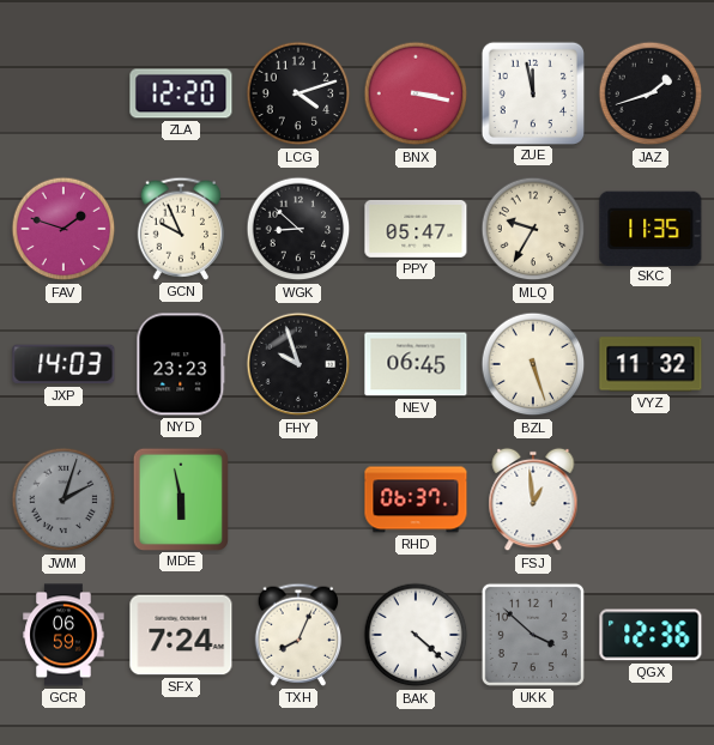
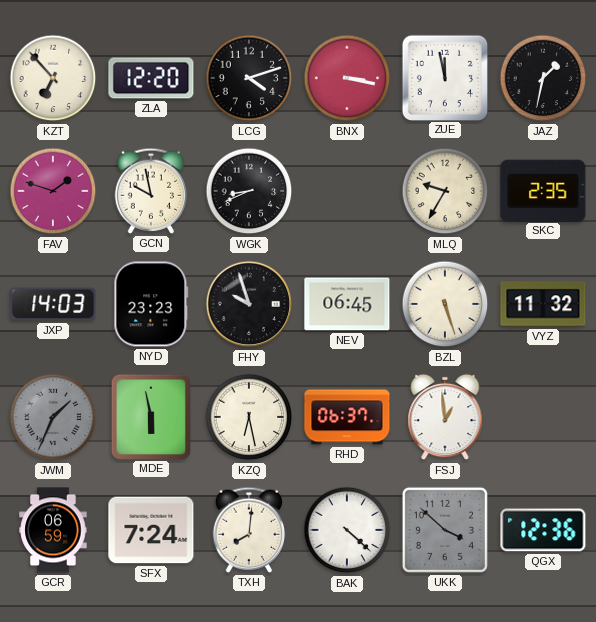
KZT: none -> 6:53 (53, 78)
JAZ: 1:42 -> 1:32 (543, 78)
GCN: 9:56 -> 9:58 (151, 191)
WGK: 8:52 -> 8:41 (249, 191)
PPY: 05:47 -> none (416, 229)
SKC: 11:35 -> 2:35 (543, 190)
JWM: 2:03 -> 1:34 (53, 417)
KZQ: none -> 6:28 (249, 417)
TXH: 8:04 -> 8:01 (249, 530)
